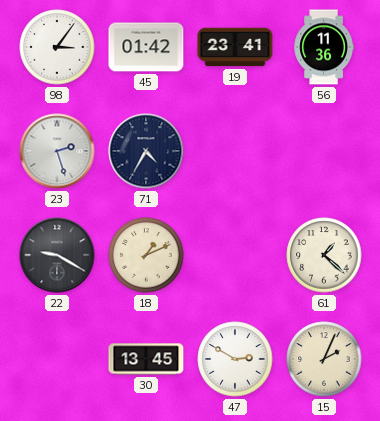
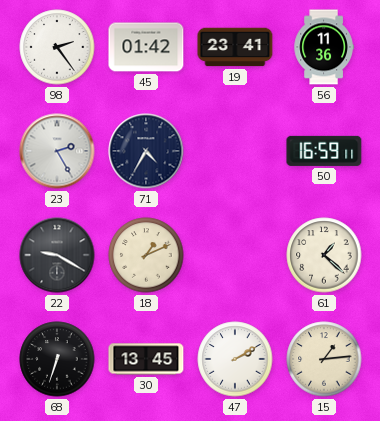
98: 3:06 -> 2:24 (57, 47)
23: 2:27 -> 2:25 (57, 151)
50: none -> 16:59 (324, 151)
68: none -> 6:33 (57, 359)
47: 2:50 -> 2:10 (235, 359)
15: 2:04 -> 1:14 (324, 359)
